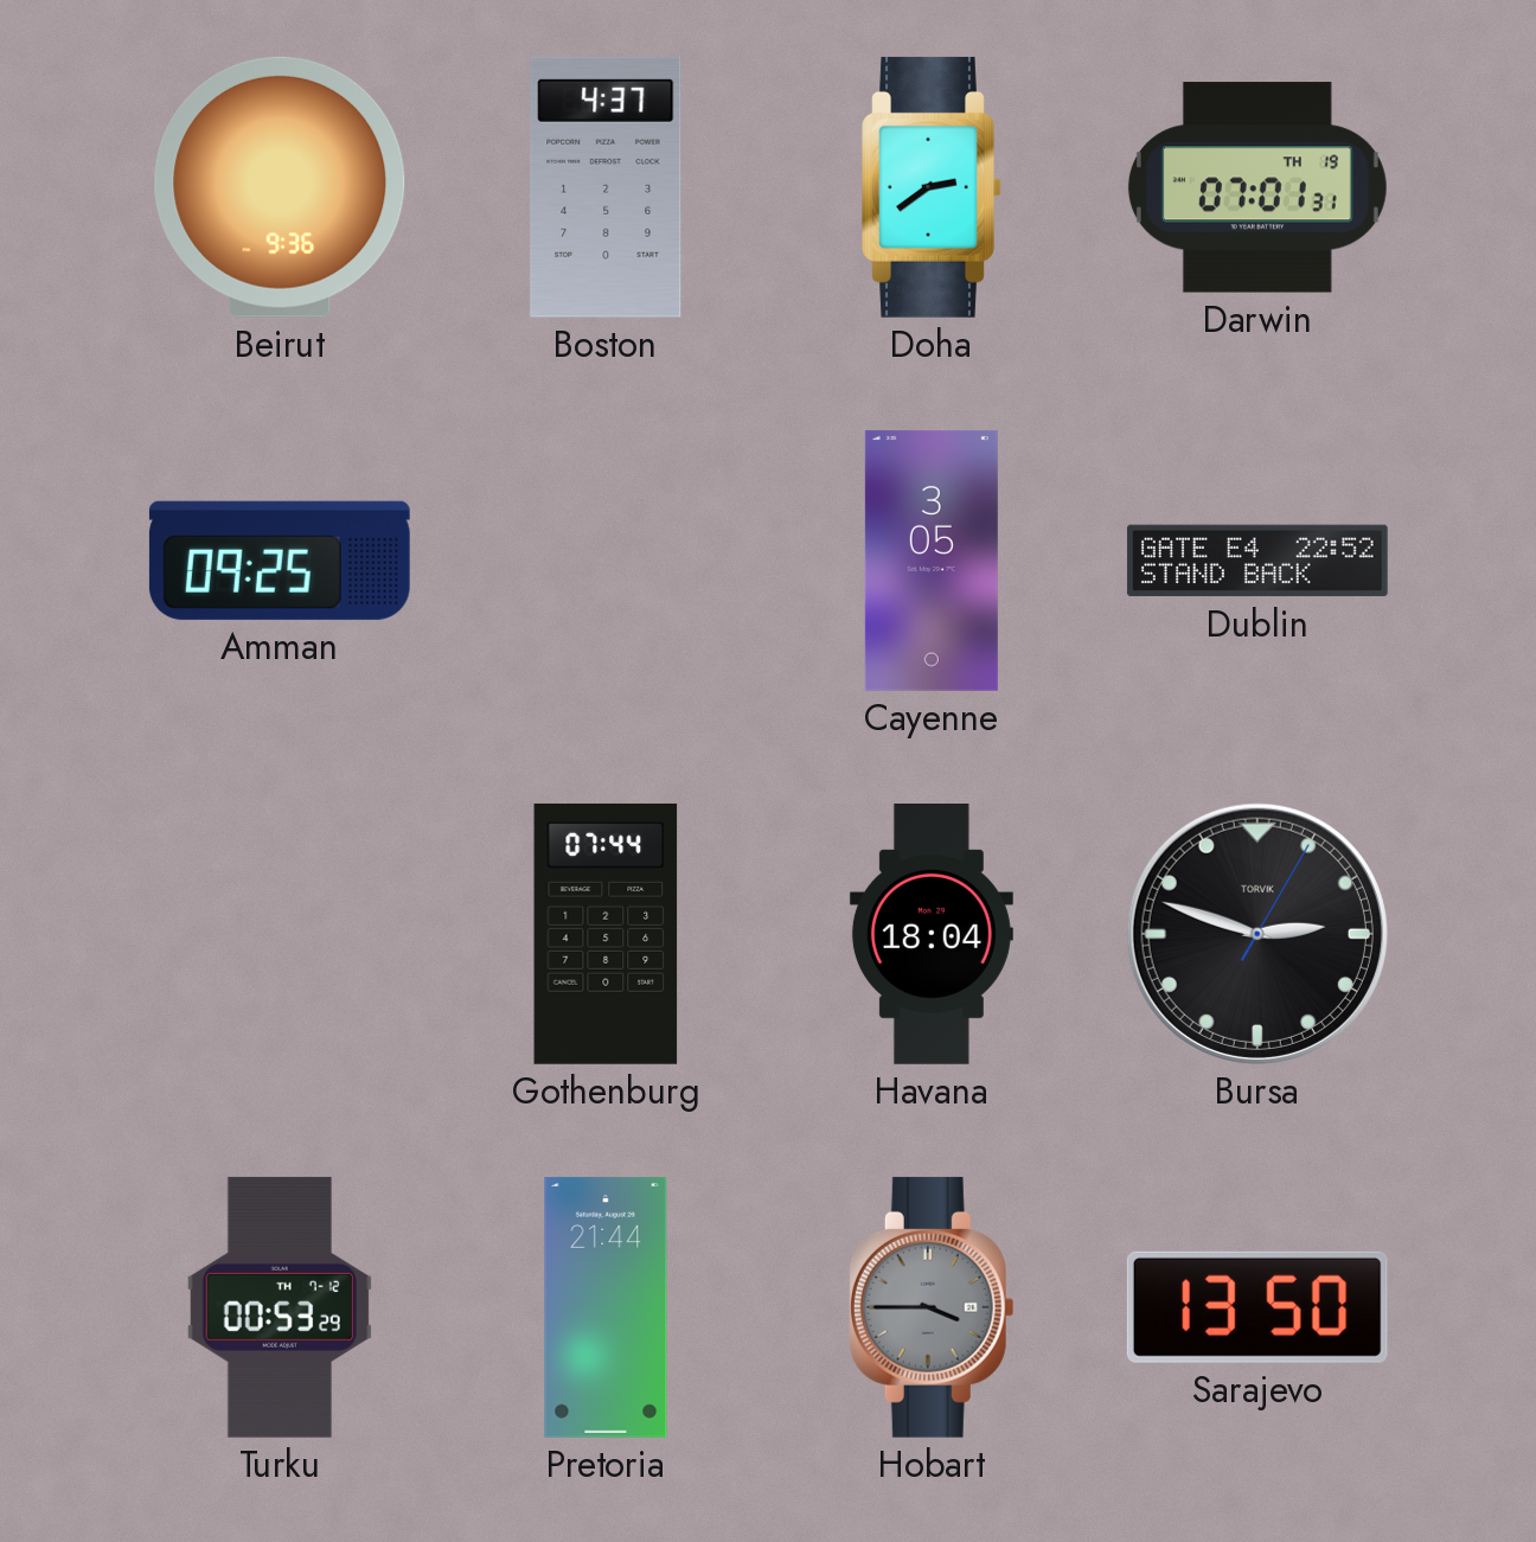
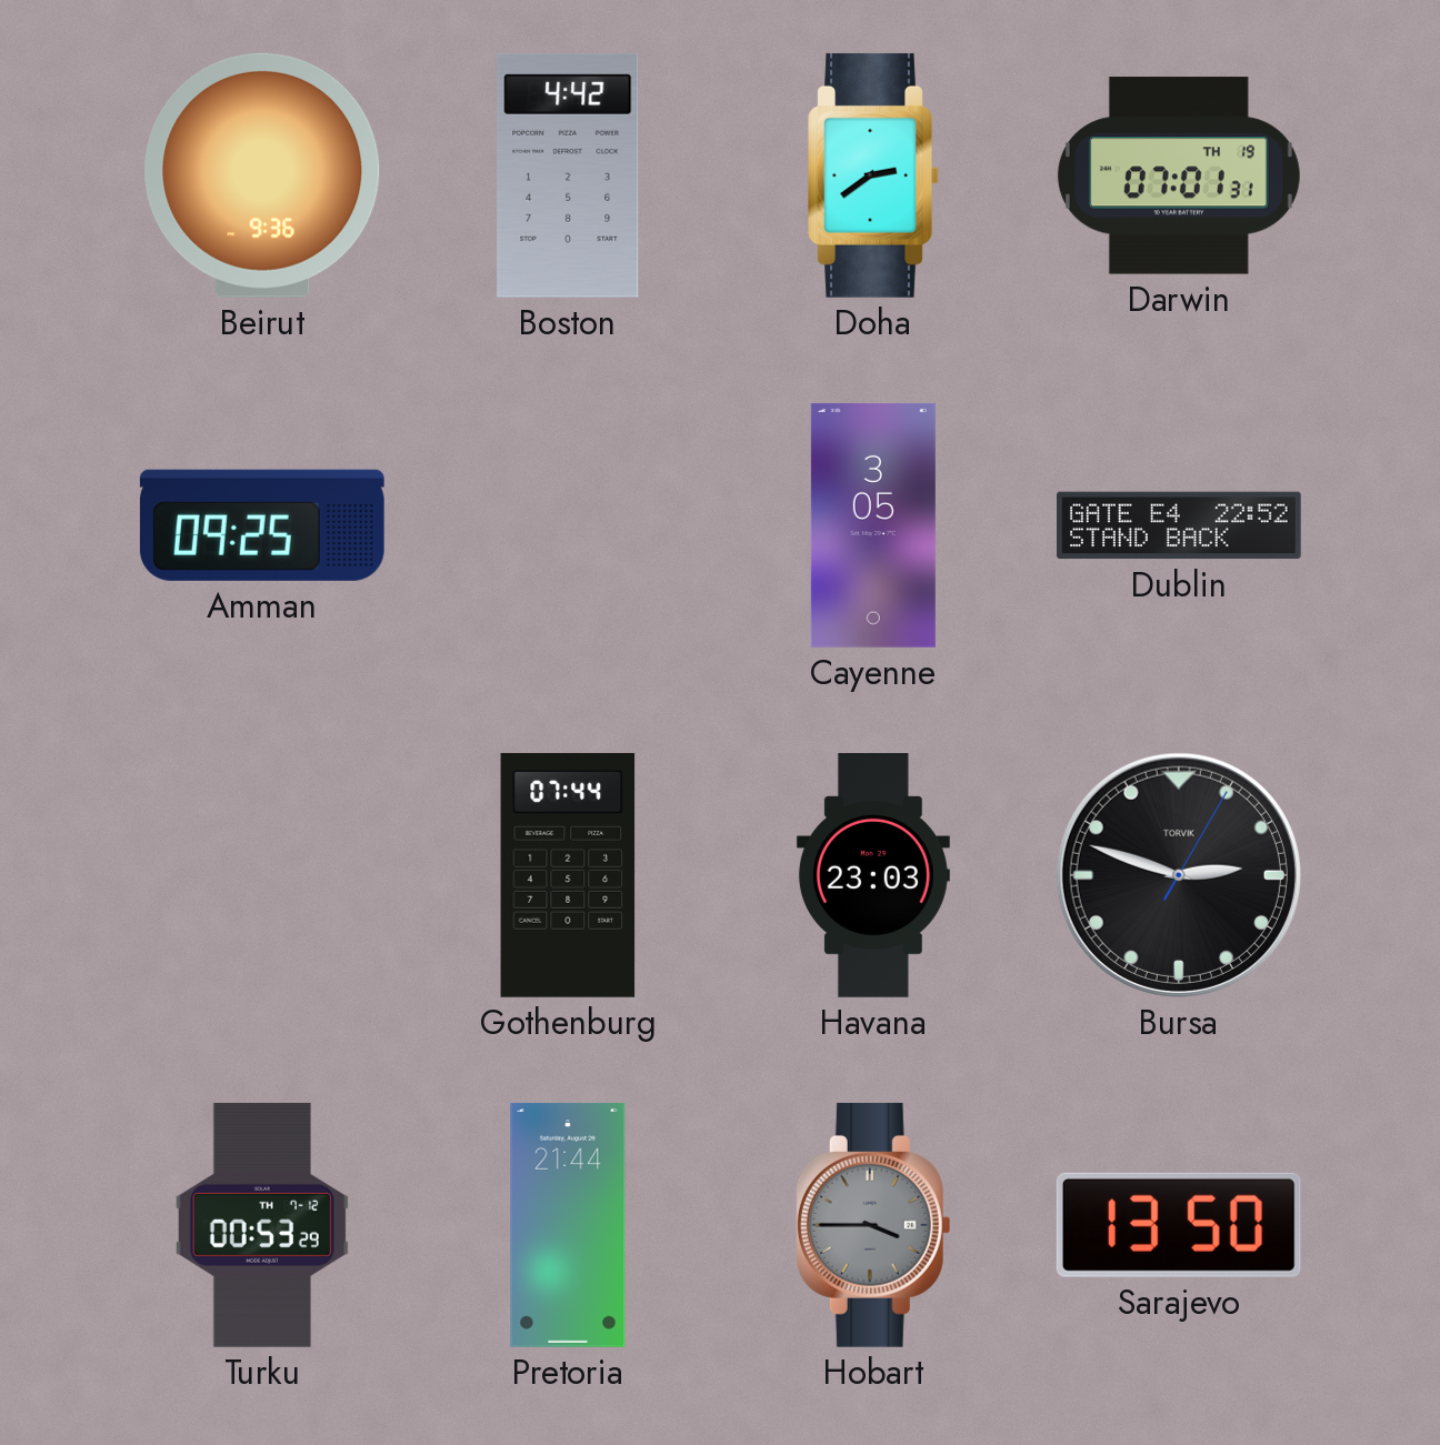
Boston: 4:37 -> 4:42 (568, 175)
Havana: 18:04 -> 23:03 (873, 876)
